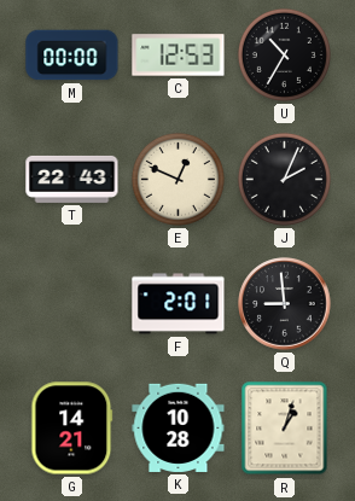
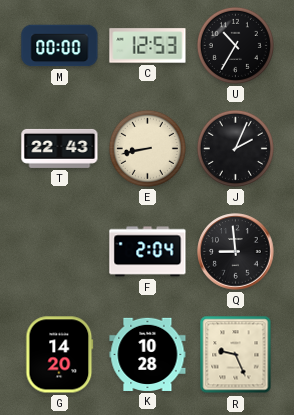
E: 12:49 -> 8:43 (147, 148)
F: 2:01 -> 2:04 (148, 252)
G: 14:21 -> 14:20 (60, 355)
R: 1:03 -> 9:26 (236, 355)
